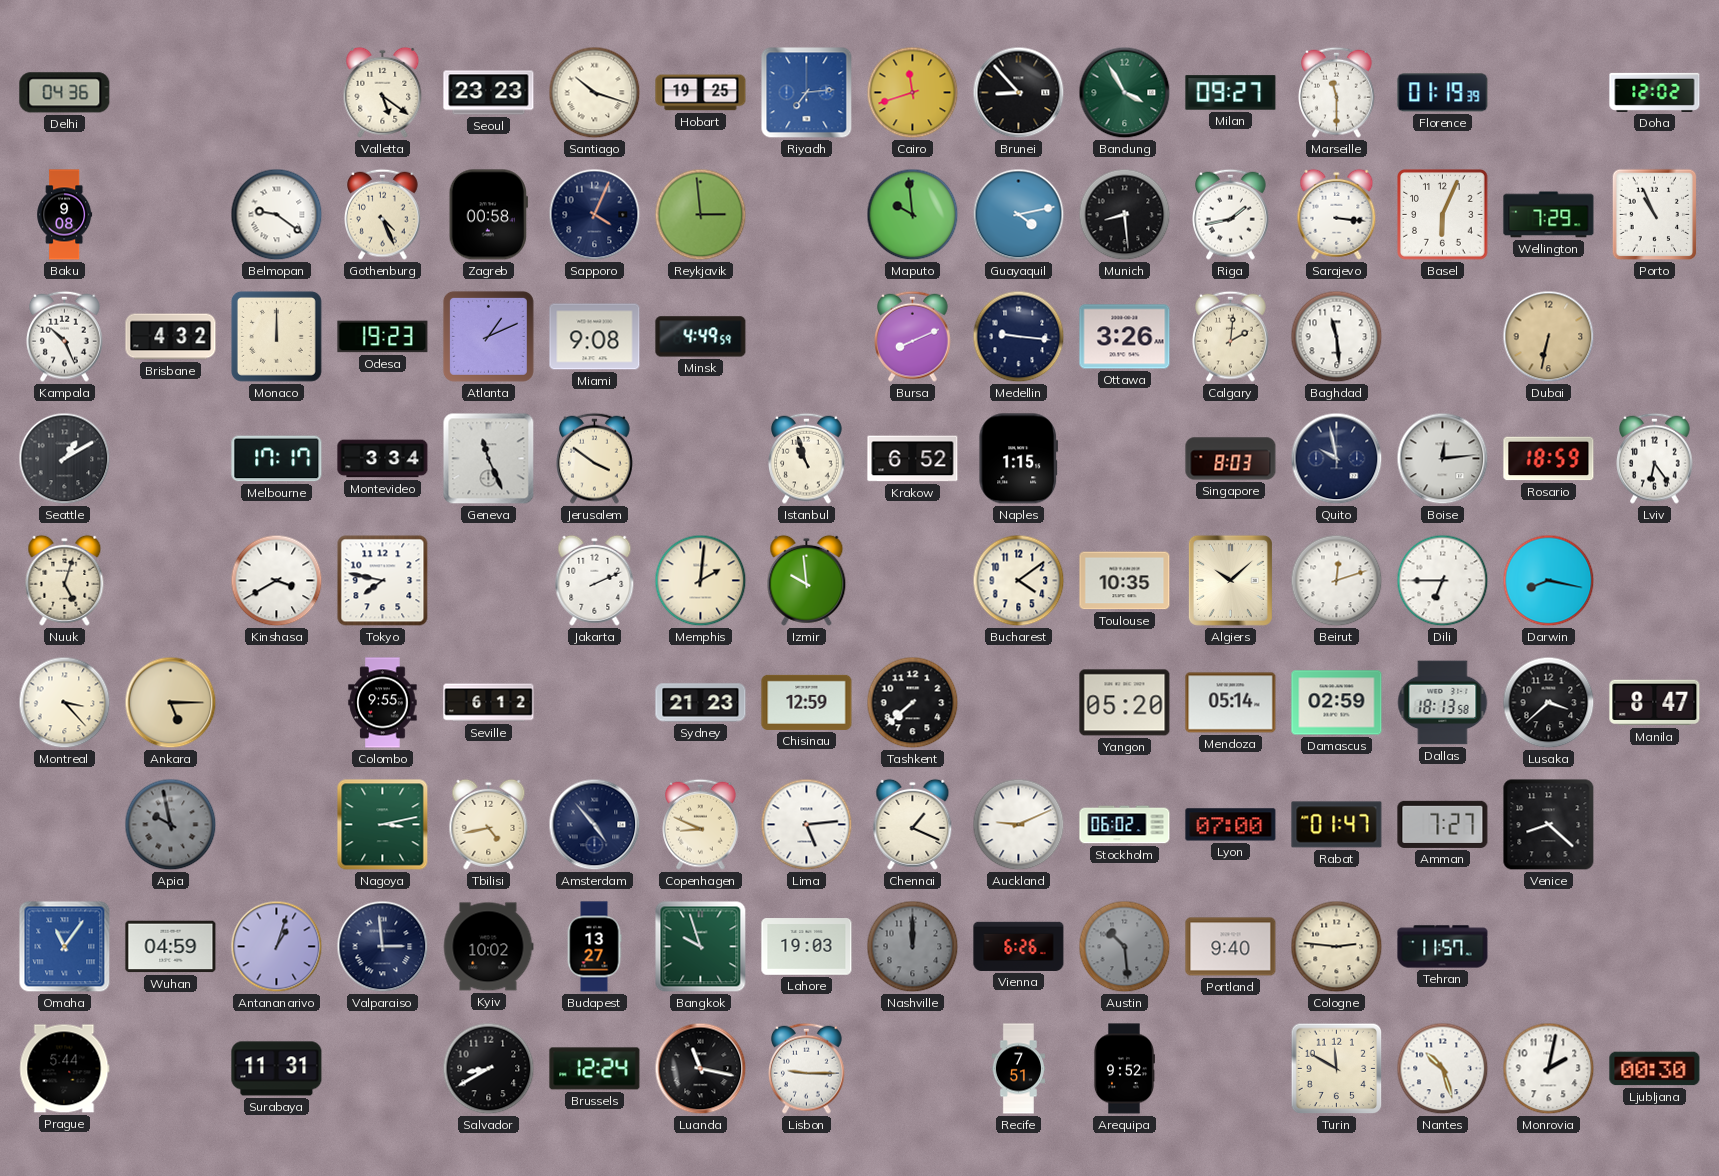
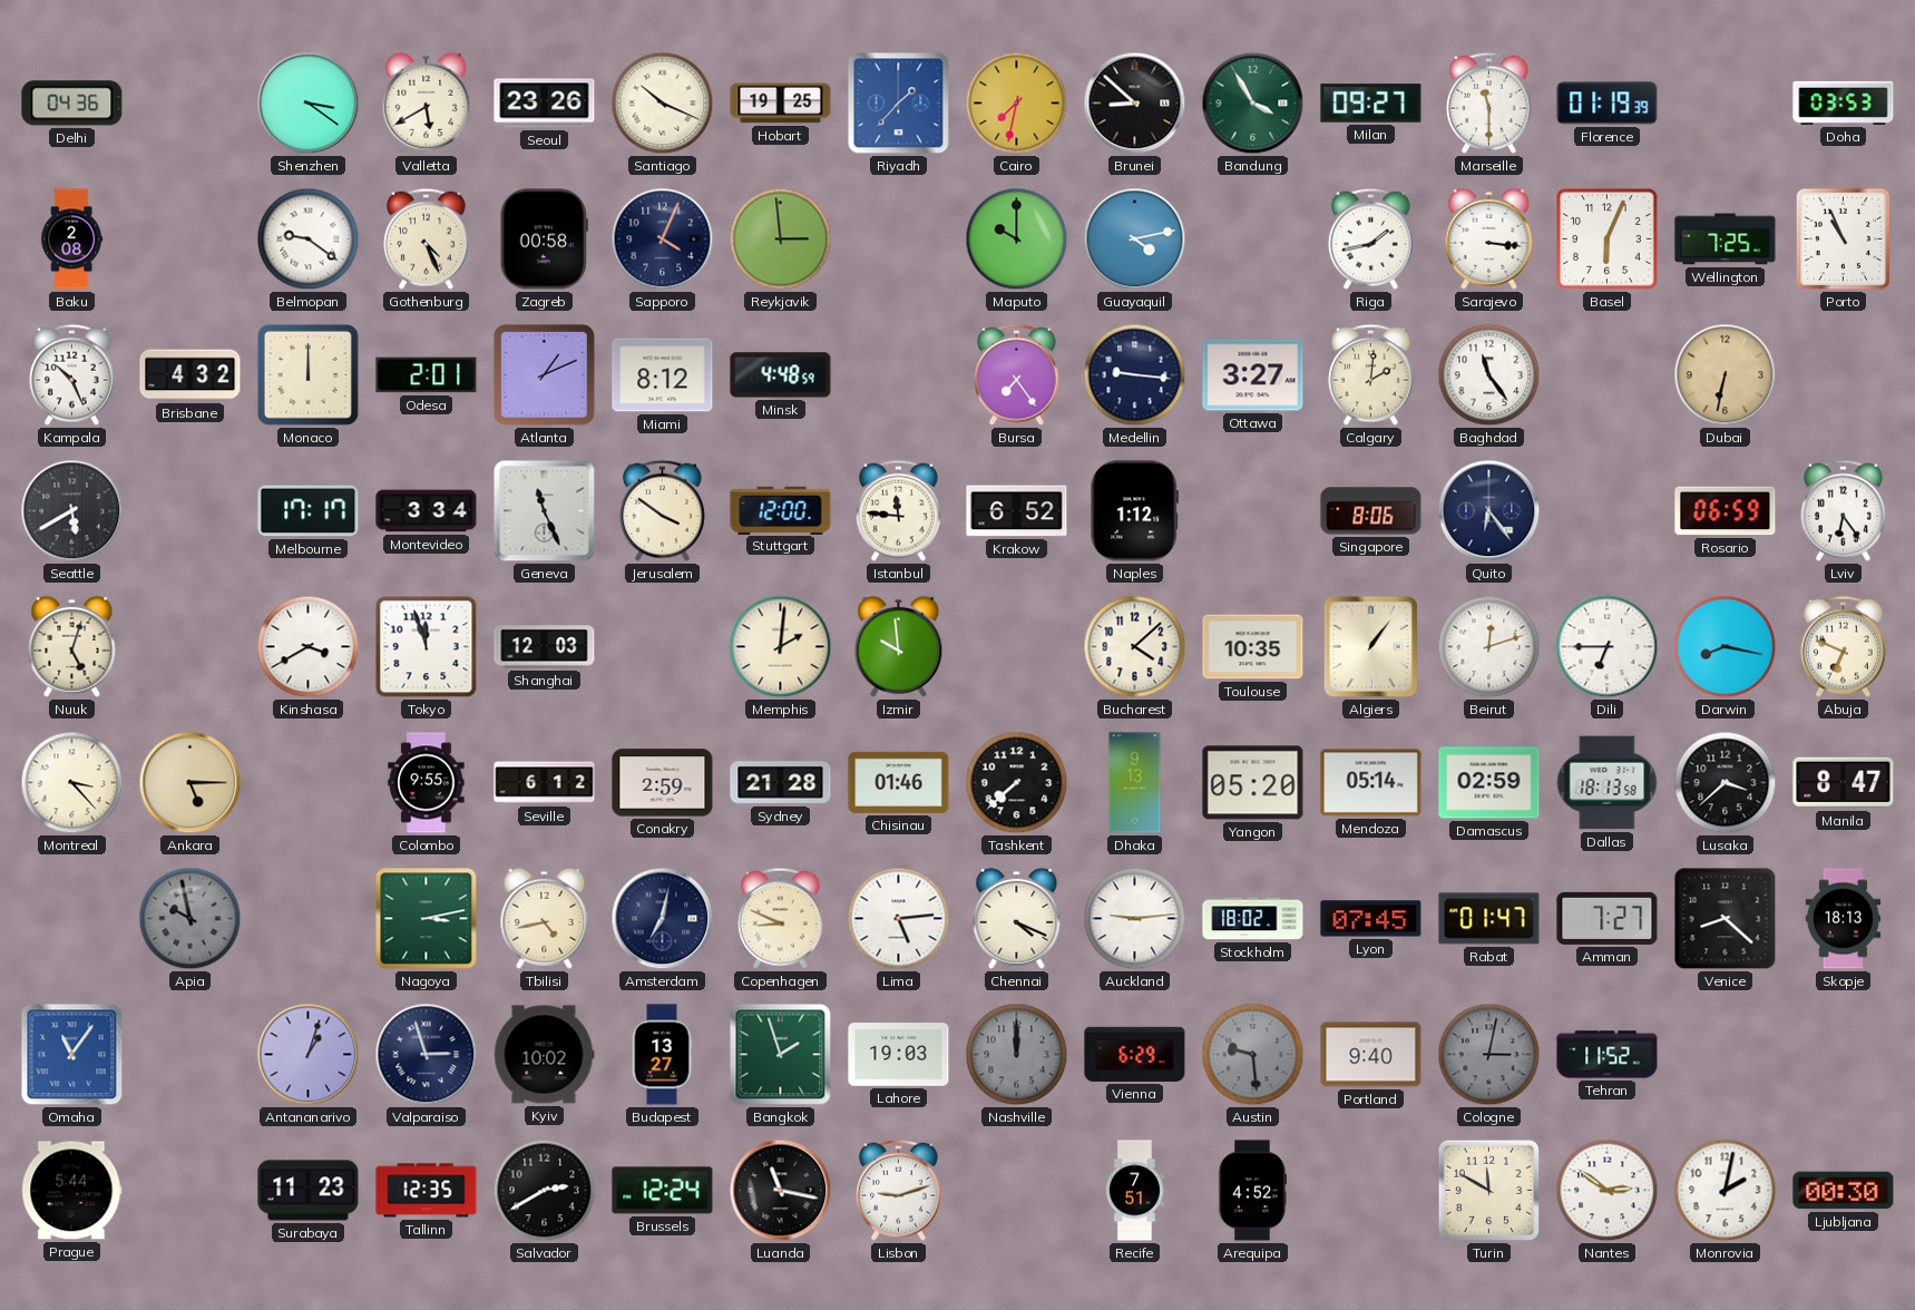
Shenzhen: none -> 3:21 (309, 104)
Valletta: 5:21 -> 5:40 (427, 102)
Seoul: 23:23 -> 23:26 (545, 104)
Santiago: 10:18 -> 10:19 (663, 104)
Riyadh: 7:14 -> 1:37 (899, 104)
Cairo: 11:42 -> 7:32 (1017, 104)
Brunei: 8:53 -> 8:52 (1135, 104)
Doha: 12:02 -> 03:53 (1844, 102)
Baku: 9:08 -> 2:08 (72, 239)
Maputo: 9:59 -> 10:00 (1017, 239)
Munich: 8:29 -> none (1125, 215)
Wellington: 7:29 -> 7:25 (1726, 239)
Odesa: 19:23 -> 2:01 (427, 375)
Miami: 9:08 -> 8:12 (663, 375)
Minsk: 4:49 -> 4:48 (781, 375)
Bursa: 8:11 -> 7:24 (1017, 374)
Ottawa: 3:26 -> 3:27 (1253, 375)
Baghdad: 11:29 -> 11:24 (1489, 375)
Seattle: 1:10 -> 5:40 (72, 511)
Stuttgart: none -> 12:00 (781, 510)
Istanbul: 10:57 -> 11:46 (899, 510)
Naples: 1:15 -> 1:12 (1135, 511)
Singapore: 8:03 -> 8:06 (1371, 511)
Quito: 9:58 -> 6:24 (1489, 511)
Boise: 12:14 -> none (1443, 459)
Rosario: 18:59 -> 06:59 (1726, 511)
Tokyo: 7:47 -> 11:57 (427, 647)
Shanghai: none -> 12:03 (545, 647)
Jakarta: 2:11 -> none (595, 580)
Bucharest: 4:09 -> 4:08 (1135, 647)
Algiers: 10:08 -> 1:06 (1370, 646)
Abuja: none -> 6:49 (1844, 646)
Conakry: none -> 2:59 (663, 783)
Sydney: 21:23 -> 21:28 (781, 783)
Chisinau: 12:59 -> 01:46 (899, 782)
Dhaka: none -> 9:13 (1135, 783)
Amsterdam: 4:53 -> 7:02 (663, 919)
Chennai: 1:19 -> 4:19 (1017, 918)
Auckland: 9:11 -> 9:14 (1135, 919)
Stockholm: 06:02 -> 18:02 (1253, 919)
Lyon: 07:00 -> 07:45 (1371, 919)
Skopje: none -> 18:13 (1844, 919)
Wuhan: 04:59 -> none (171, 947)
Valparaiso: 2:59 -> 2:57 (427, 1055)
Bangkok: 9:57 -> 1:57 (781, 1055)
Vienna: 6:26 -> 6:29 (1135, 1054)
Austin: 10:29 -> 9:29 (1253, 1055)
Cologne: 2:46 -> 3:02 (1489, 1055)
Cologne dial: cream -> grey (1489, 1055)
Tehran: 11:57 -> 11:52 (1608, 1055)
Surabaya: 11:31 -> 11:23 (309, 1191)
Tallinn: none -> 12:35 (427, 1191)
Salvador: 8:40 -> 2:40 (545, 1191)
Lisbon: 9:15 -> 9:12 (899, 1190)
Arequipa: 9:52 -> 4:52 (1252, 1191)
Nantes: 10:27 -> 2:51 (1608, 1191)
